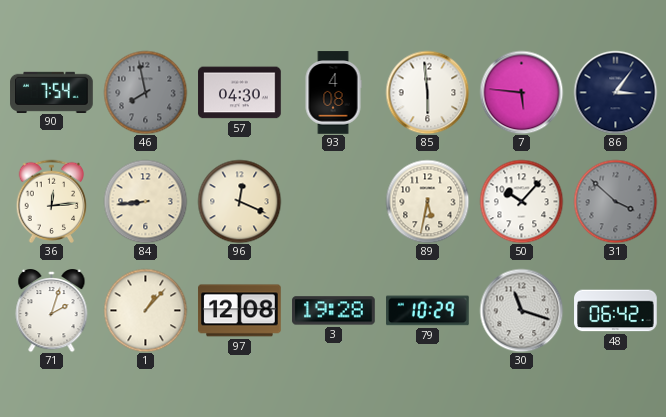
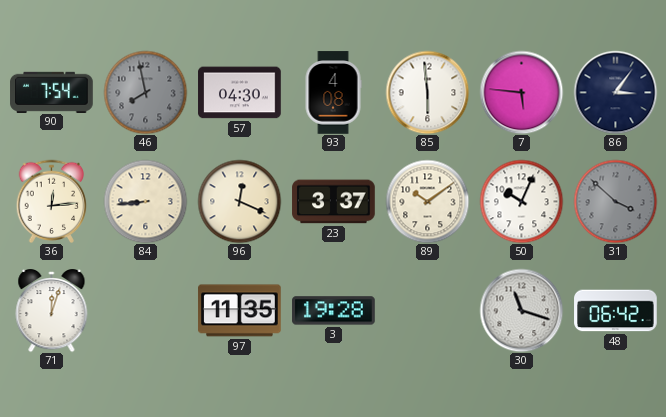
23: none -> 3:37 (334, 202)
89: 5:32 -> 10:09 (427, 201)
50: 10:07 -> 10:04 (521, 201)
71: 2:03 -> 12:03 (52, 311)
1: 1:07 -> none (145, 310)
97: 12:08 -> 11:35 (240, 311)
79: 10:29 -> none (428, 311)
